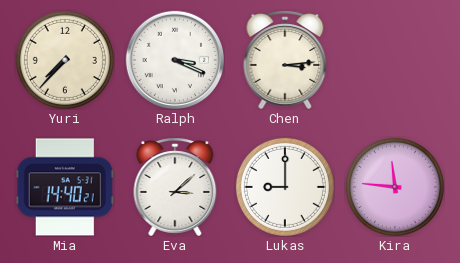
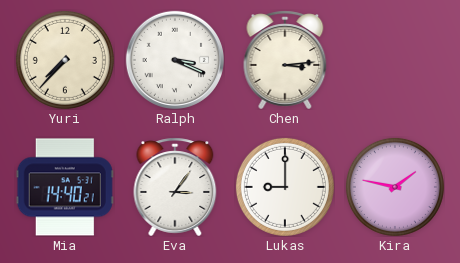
Eva: 3:08 -> 3:06 (175, 187)
Kira: 11:46 -> 1:47 (395, 187)
